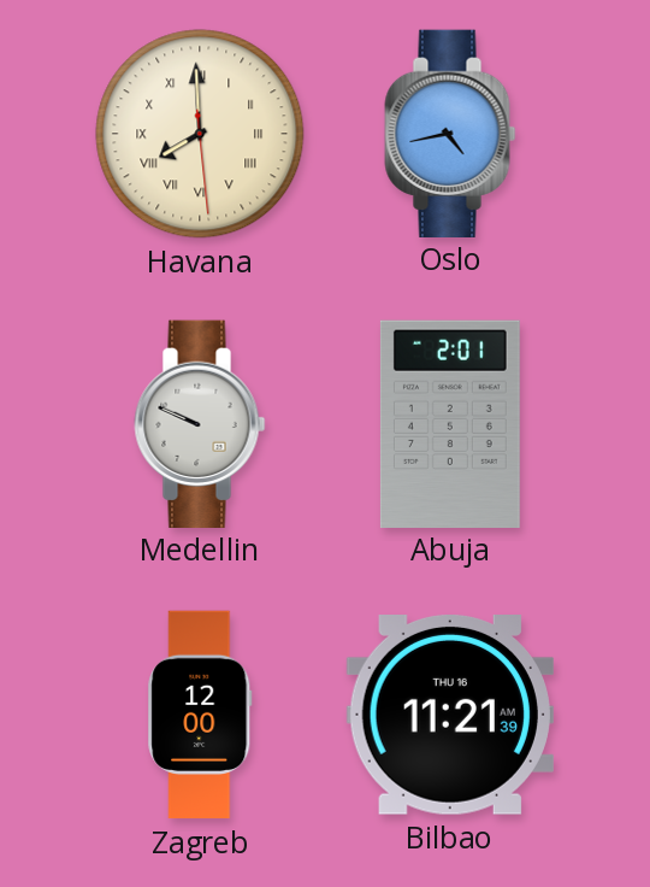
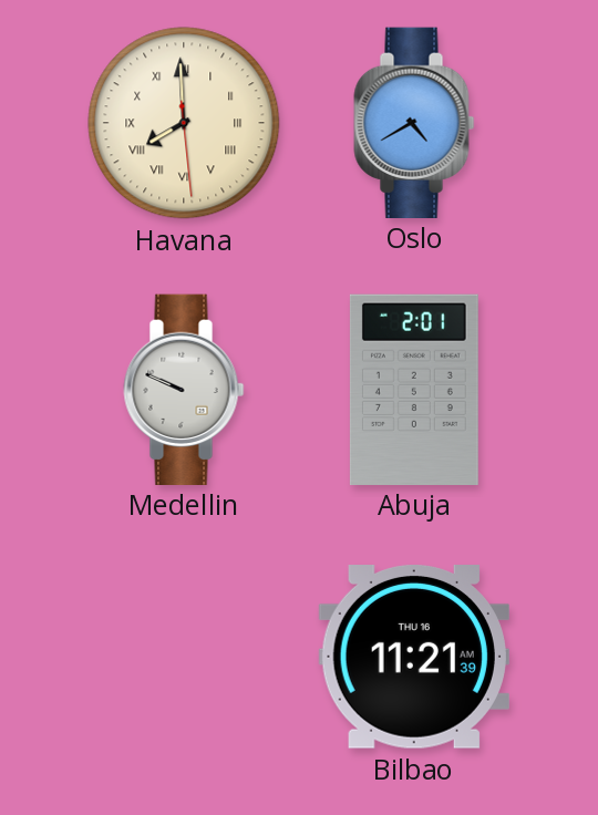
Oslo: 4:43 -> 4:40 (414, 122)
Zagreb: 12:00 -> none (200, 715)
